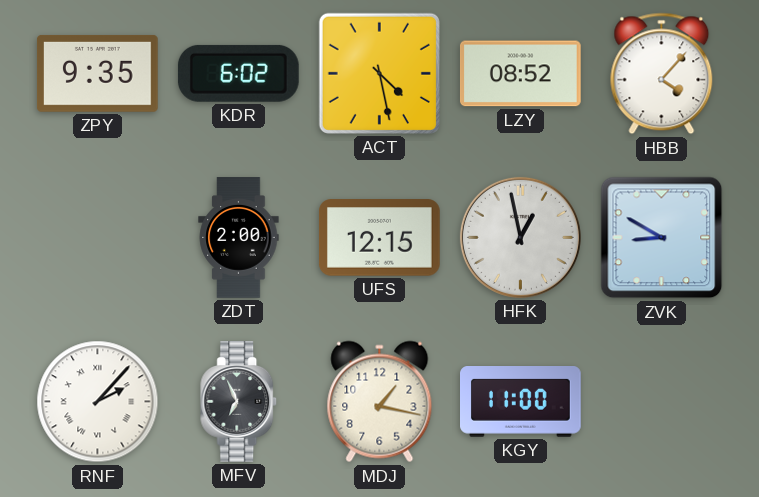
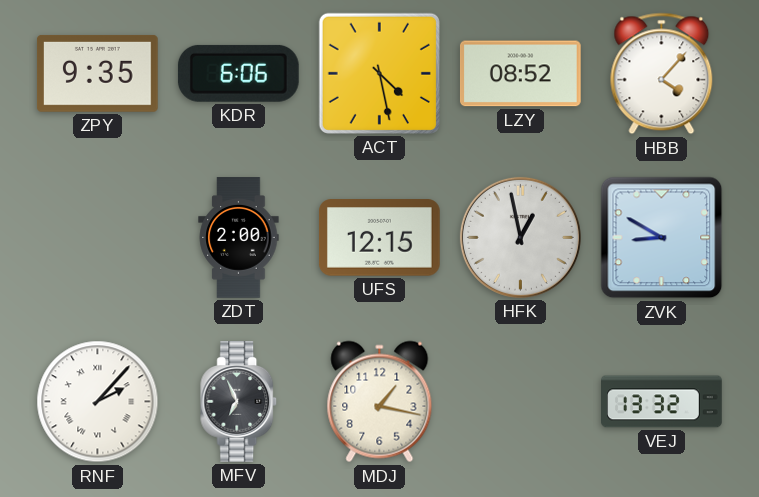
KDR: 6:02 -> 6:06 (238, 73)
KGY: 11:00 -> none (521, 402)
VEJ: none -> 13:32 (662, 402)
